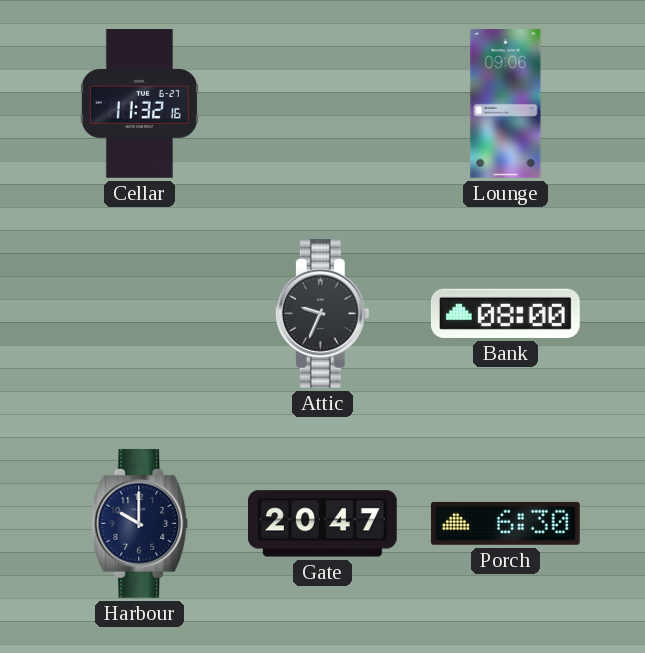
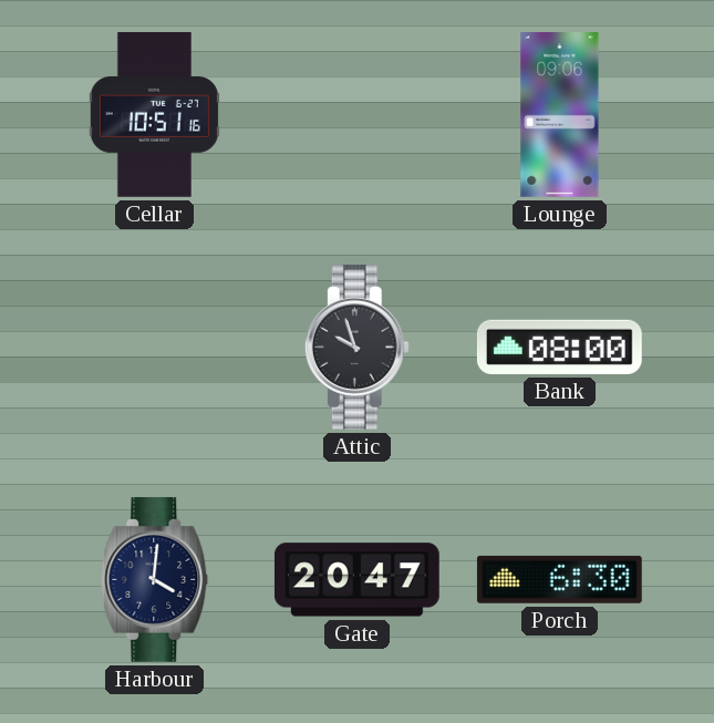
Cellar: 11:32 -> 10:51 (154, 115)
Attic: 9:34 -> 9:57 (356, 347)
Harbour: 10:00 -> 4:01 (155, 579)
